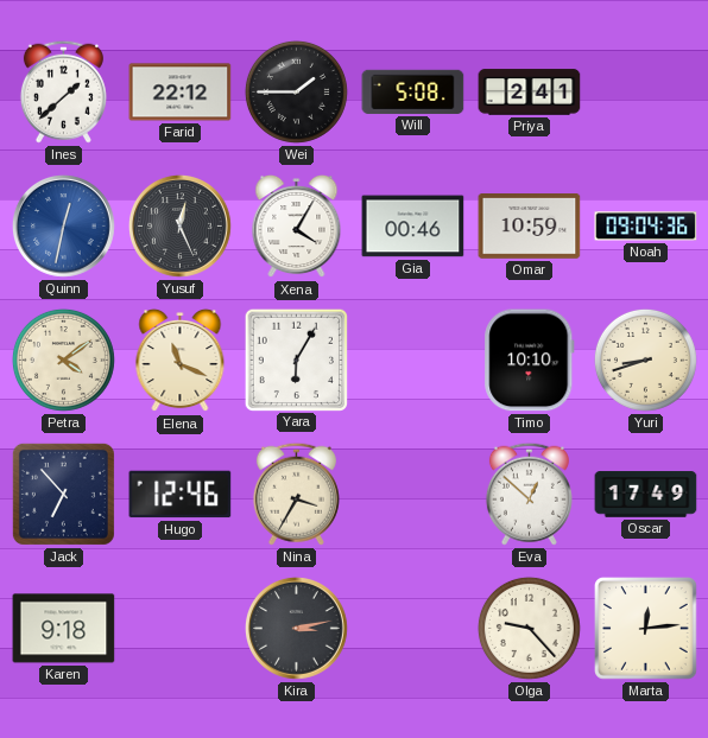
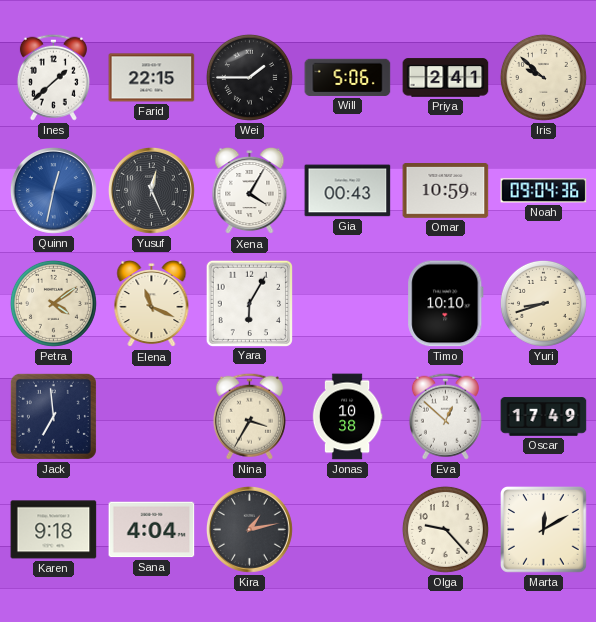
Farid: 22:12 -> 22:15 (152, 78)
Will: 5:08 -> 5:06 (348, 77)
Iris: none -> 9:52 (543, 77)
Gia: 00:46 -> 00:43 (348, 191)
Jack: 6:53 -> 6:59 (53, 416)
Hugo: 12:46 -> none (181, 495)
Jonas: none -> 10:38 (347, 417)
Sana: none -> 4:04 (152, 530)
Kira: 3:13 -> 1:13 (250, 530)
Marta: 12:14 -> 12:10 (544, 530)
